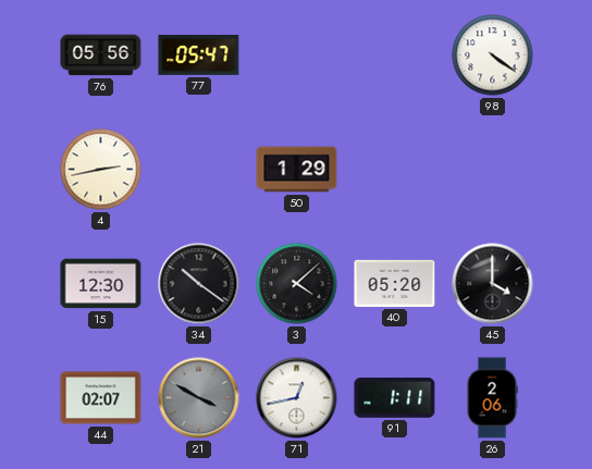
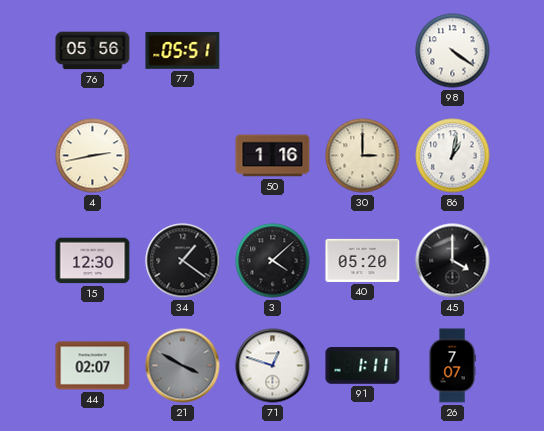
77: 05:47 -> 05:51 (183, 51)
50: 1:29 -> 1:16 (273, 156)
30: none -> 3:00 (363, 156)
86: none -> 1:02 (453, 156)
34: 10:21 -> 1:21 (183, 261)
71: 12:43 -> 12:48 (273, 366)
26: 2:06 -> 7:07 (452, 366)
